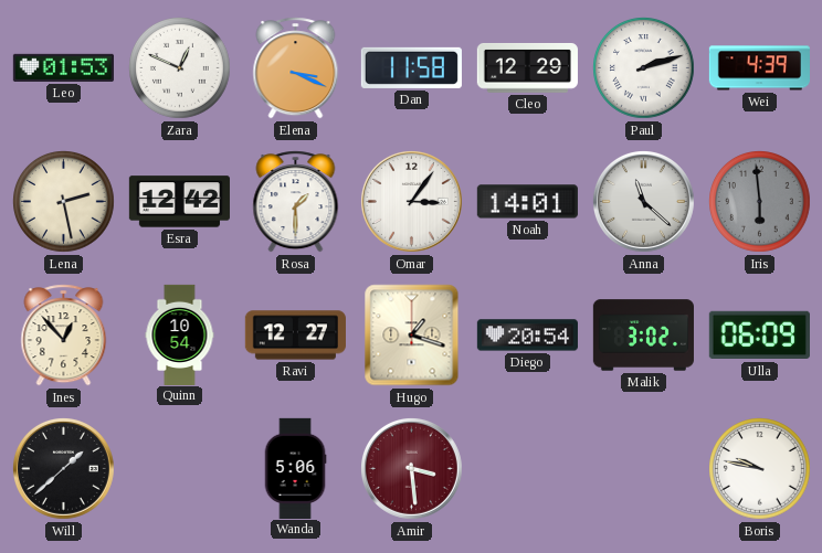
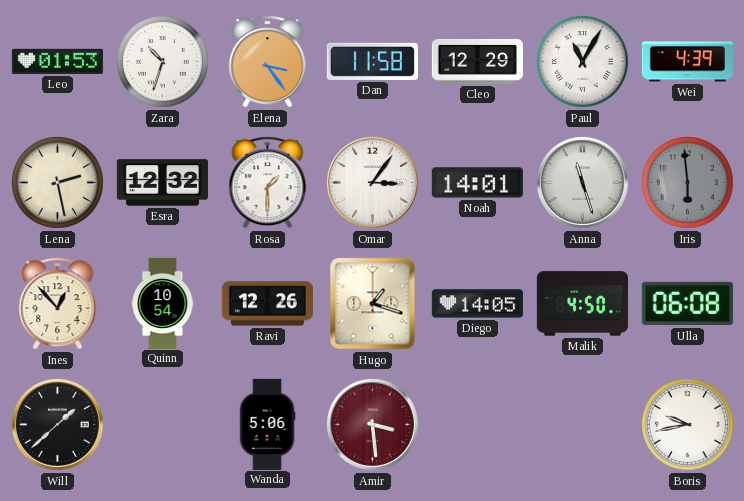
Zara: 12:49 -> 10:33 (163, 62)
Elena: 3:19 -> 3:24 (268, 62)
Paul: 2:12 -> 11:05 (583, 62)
Esra: 12:42 -> 12:32 (162, 183)
Anna: 11:22 -> 11:27 (582, 182)
Ravi: 12:27 -> 12:26 (267, 304)
Diego: 20:54 -> 14:05 (477, 304)
Malik: 3:02 -> 4:50 (582, 304)
Ulla: 06:09 -> 06:08 (687, 304)
Boris: 9:47 -> 9:43 (688, 425)
